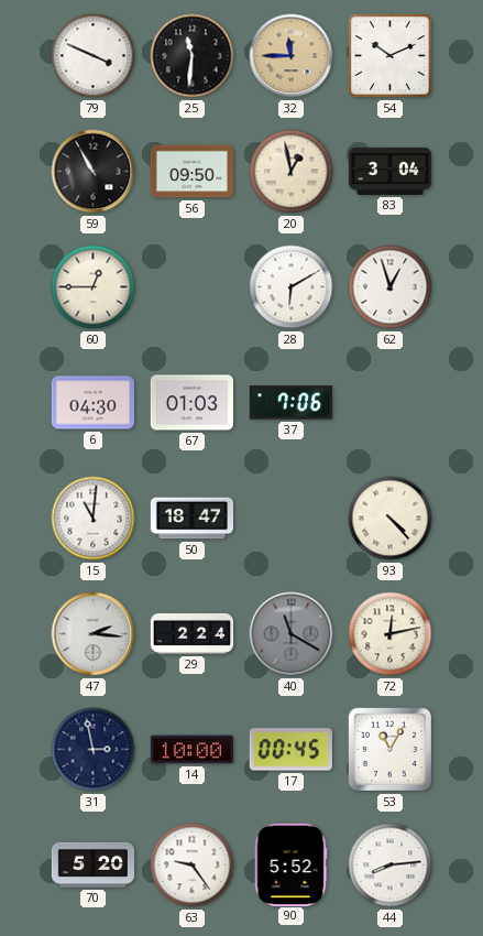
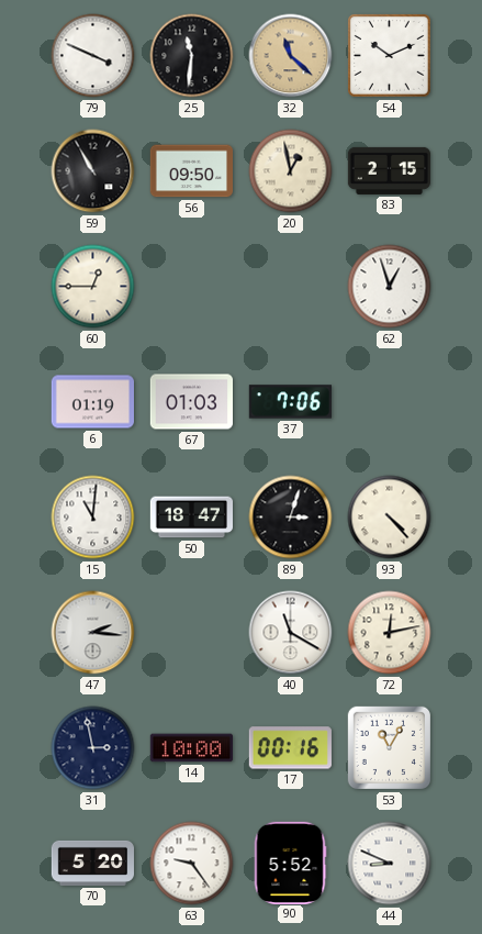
32: 11:45 -> 11:22 (291, 56)
83: 3:04 -> 2:15 (390, 170)
28: 6:10 -> none (292, 287)
6: 04:30 -> 01:19 (92, 402)
89: none -> 3:03 (291, 518)
29: 2:24 -> none (193, 633)
40 dial: grey -> white (291, 633)
17: 00:45 -> 00:16 (290, 748)
44: 8:14 -> 8:49 (390, 864)
